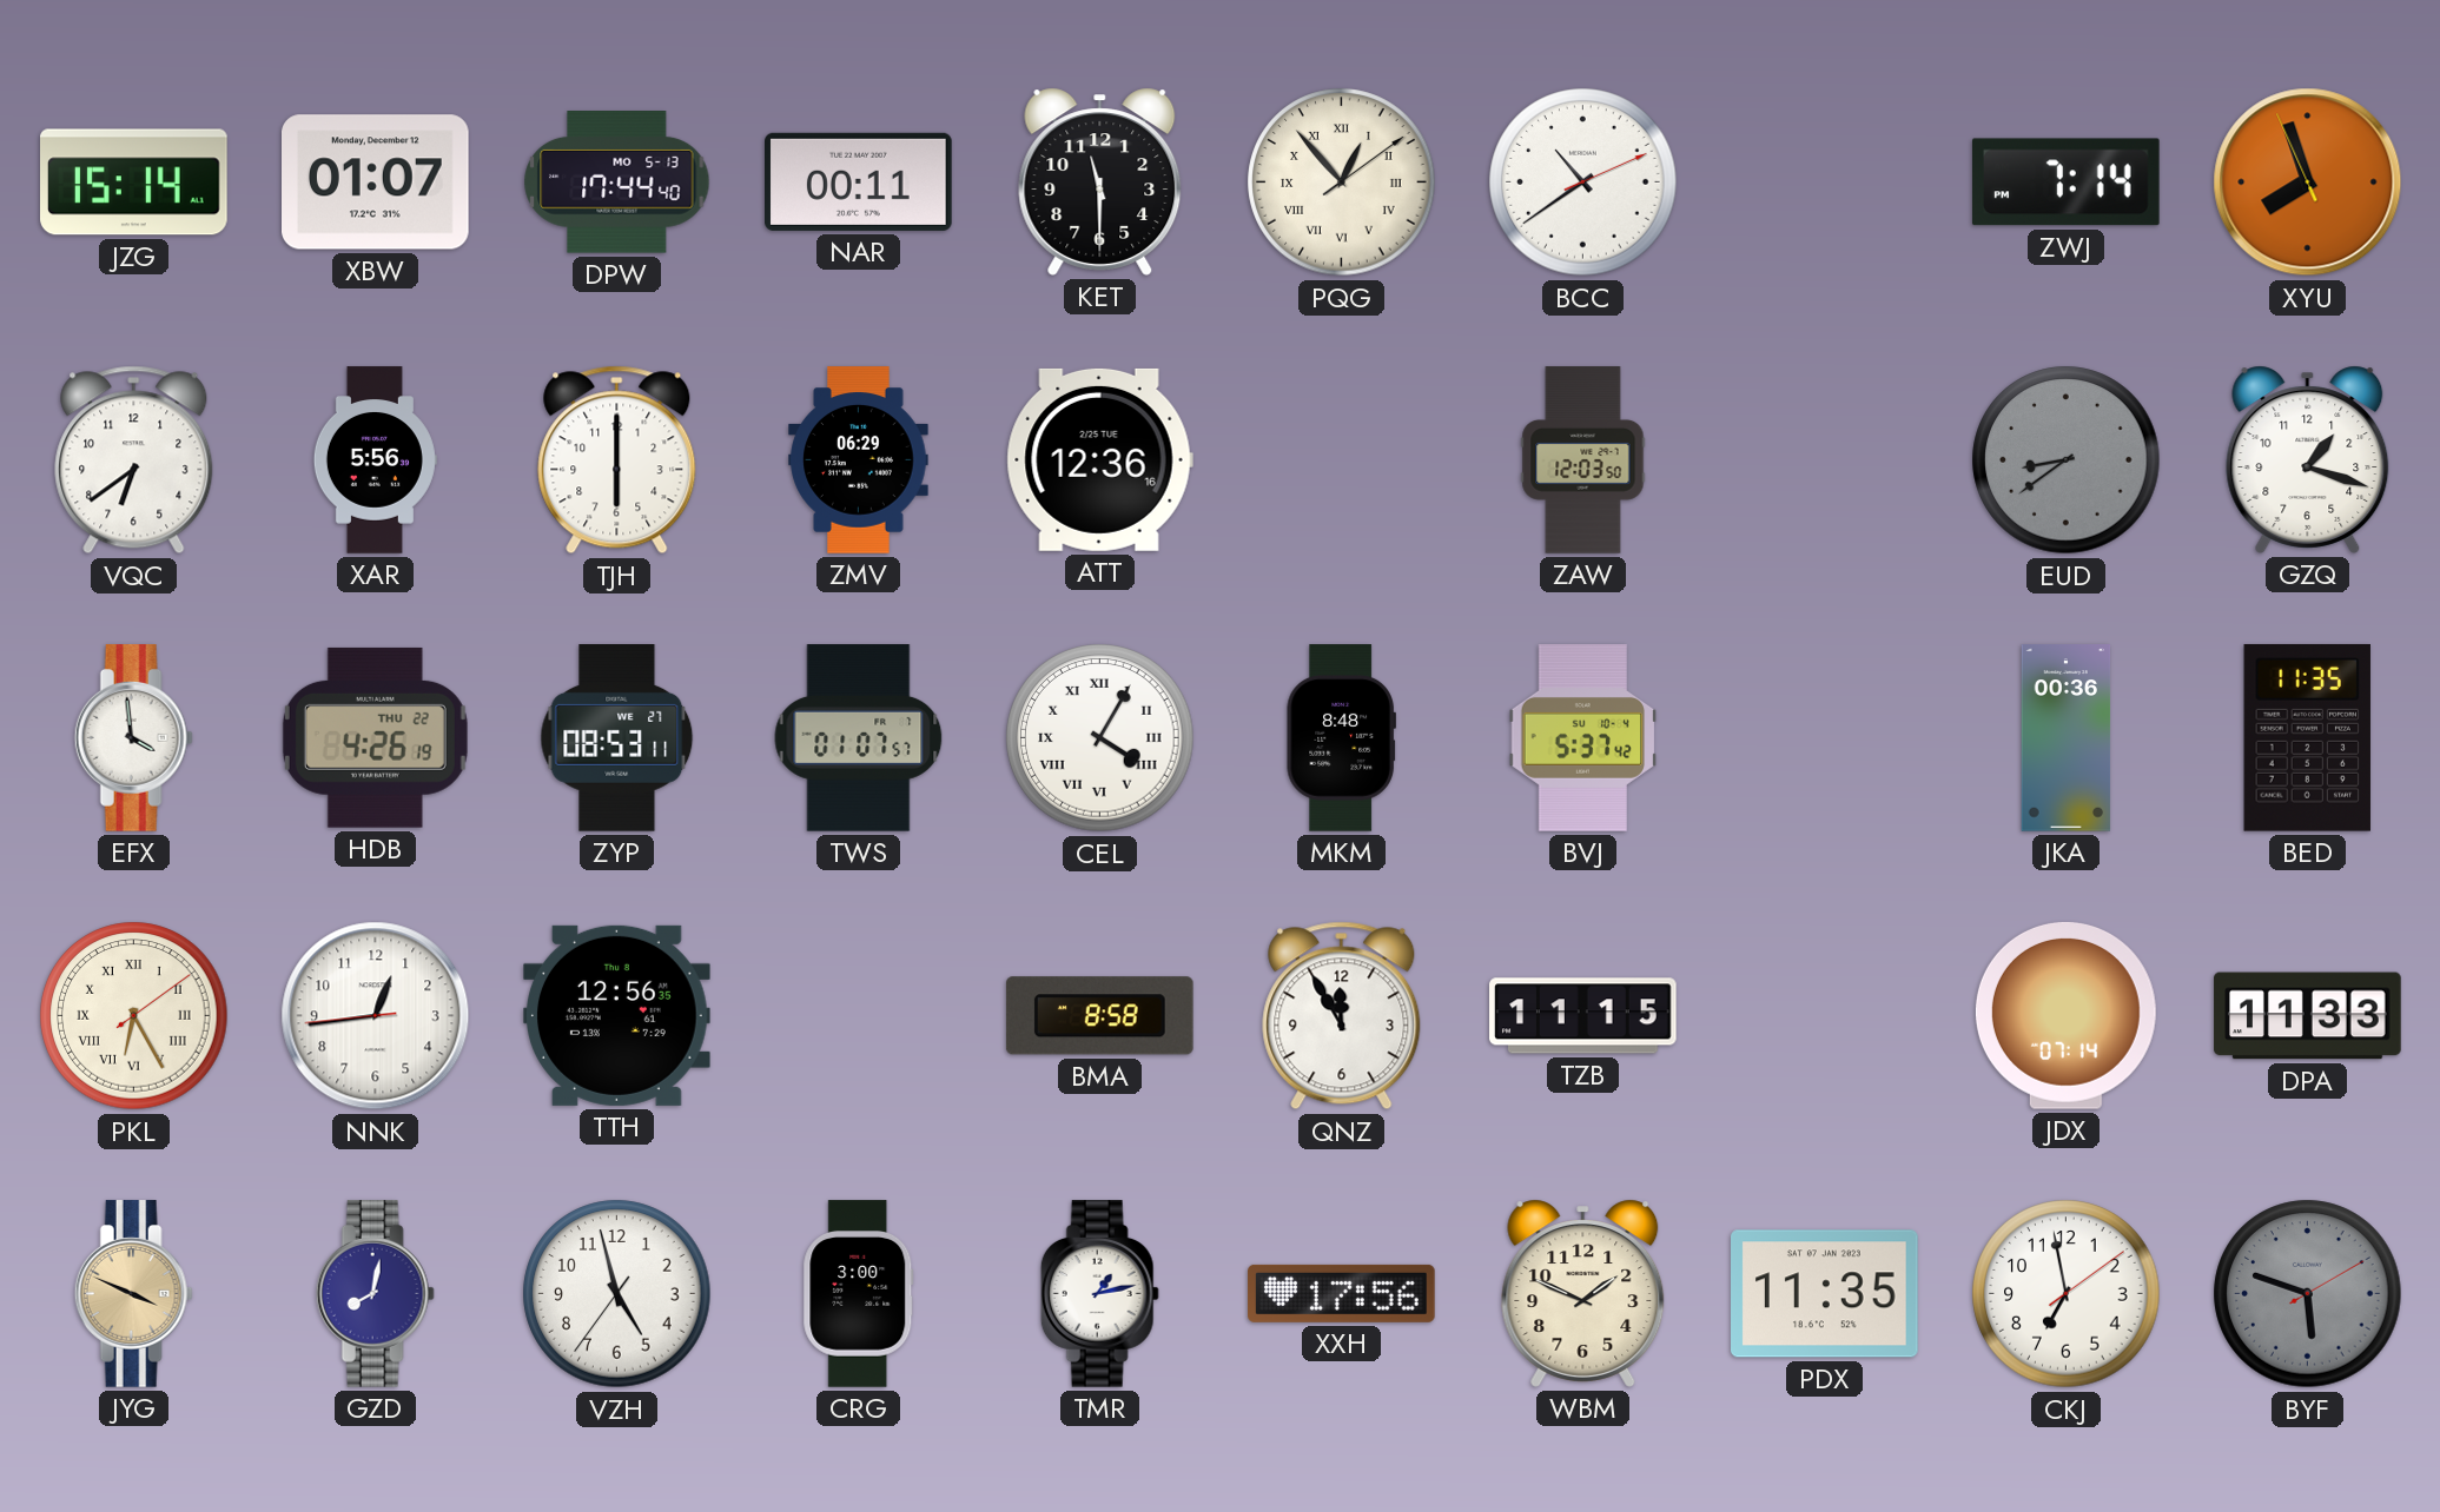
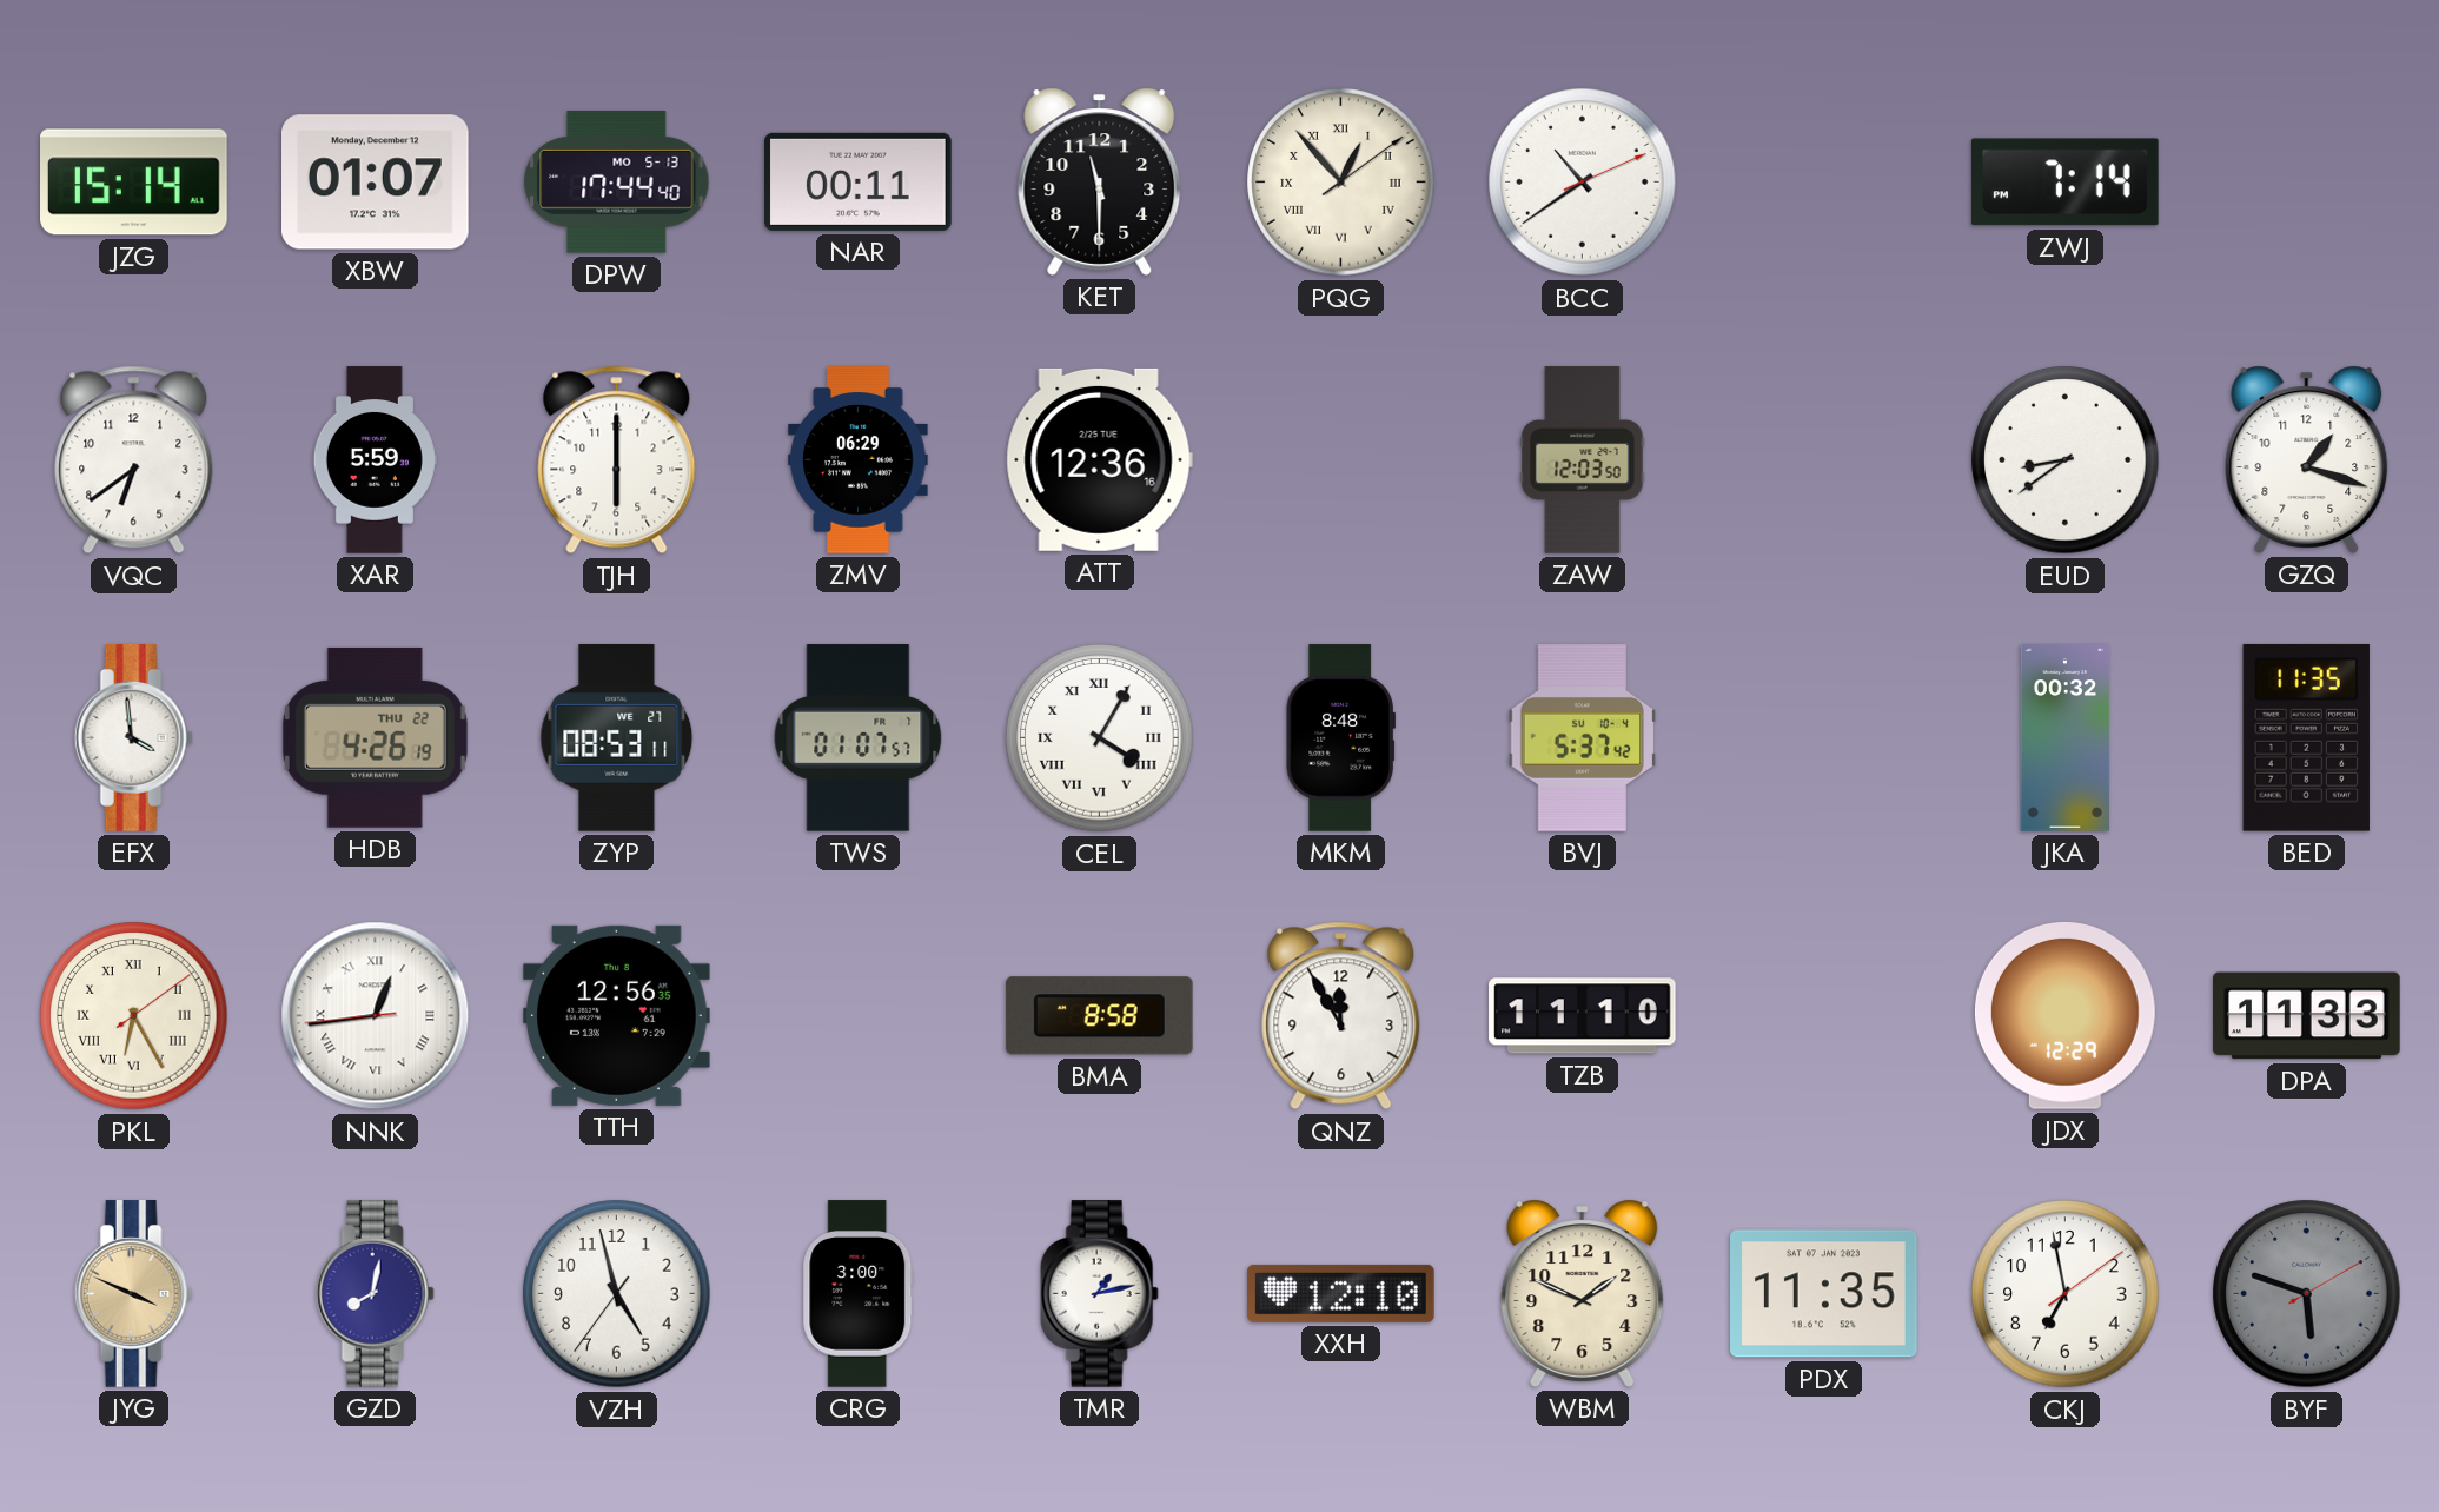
XYU: 7:56 -> none (2308, 183)
XAR: 5:56 -> 5:59 (375, 460)
EUD dial: grey -> white (2066, 460)
JKA: 00:36 -> 00:32 (2066, 738)
NNK numerals: Arabic -> Roman (376, 1016)
TZB: 11:15 -> 11:10 (1583, 1016)
JDX: 07:14 -> 12:29 (2064, 1015)
XXH: 17:56 -> 12:10 (1341, 1293)
